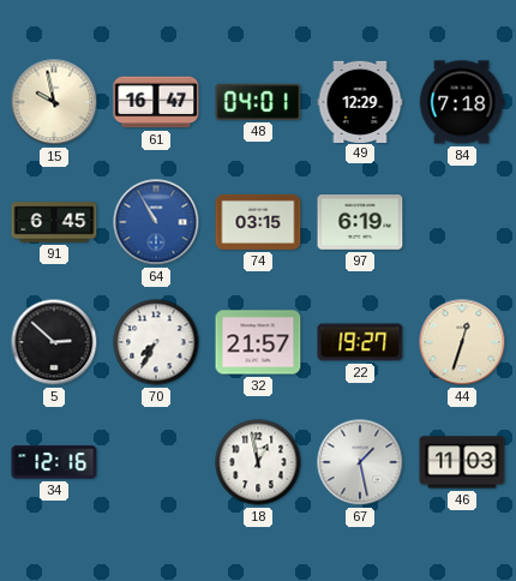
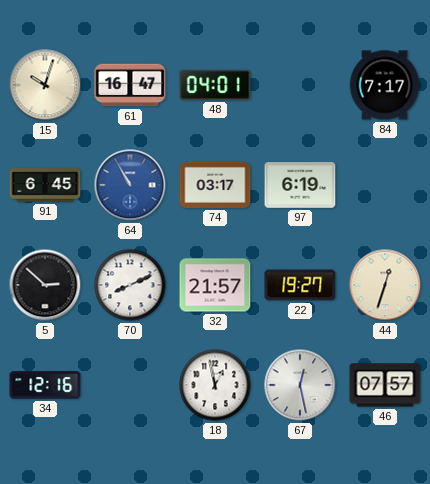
15: 9:58 -> 10:03 (45, 85)
49: 12:29 -> none (360, 101)
84: 7:18 -> 7:17 (385, 85)
74: 03:15 -> 03:17 (215, 185)
70: 7:35 -> 8:11 (130, 285)
67: 1:28 -> 12:28 (300, 385)
46: 11:03 -> 07:57 (385, 385)
